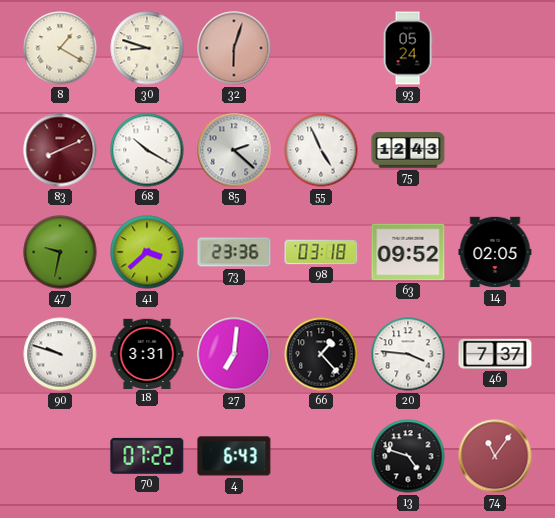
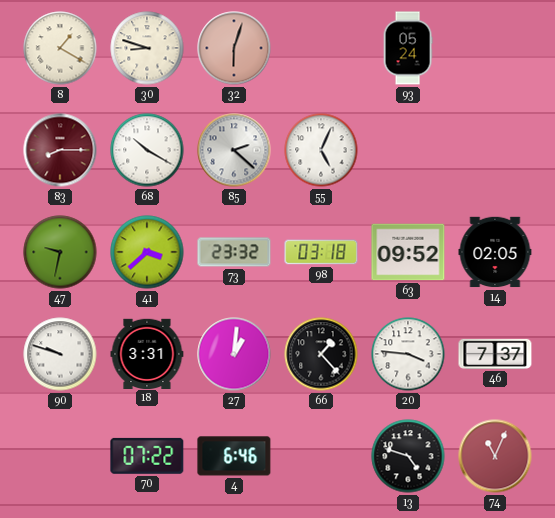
83: 8:11 -> 8:15 (60, 150)
55: 4:56 -> 5:04 (321, 150)
75: 12:43 -> none (408, 150)
73: 23:36 -> 23:32 (234, 252)
27: 7:01 -> 1:01 (234, 354)
4: 6:43 -> 6:46 (234, 456)
74: 11:06 -> 11:04 (495, 456)
